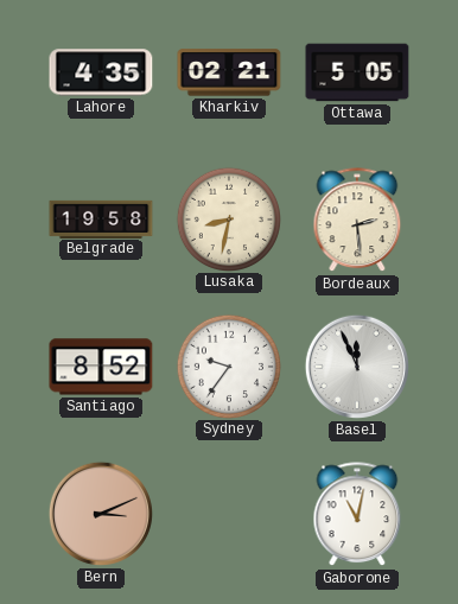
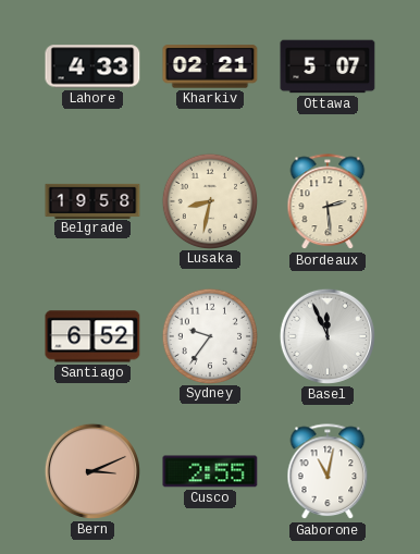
Lahore: 4:35 -> 4:33 (92, 66)
Ottawa: 5:05 -> 5:07 (328, 66)
Santiago: 8:52 -> 6:52 (92, 336)
Cusco: none -> 2:55 (210, 471)
